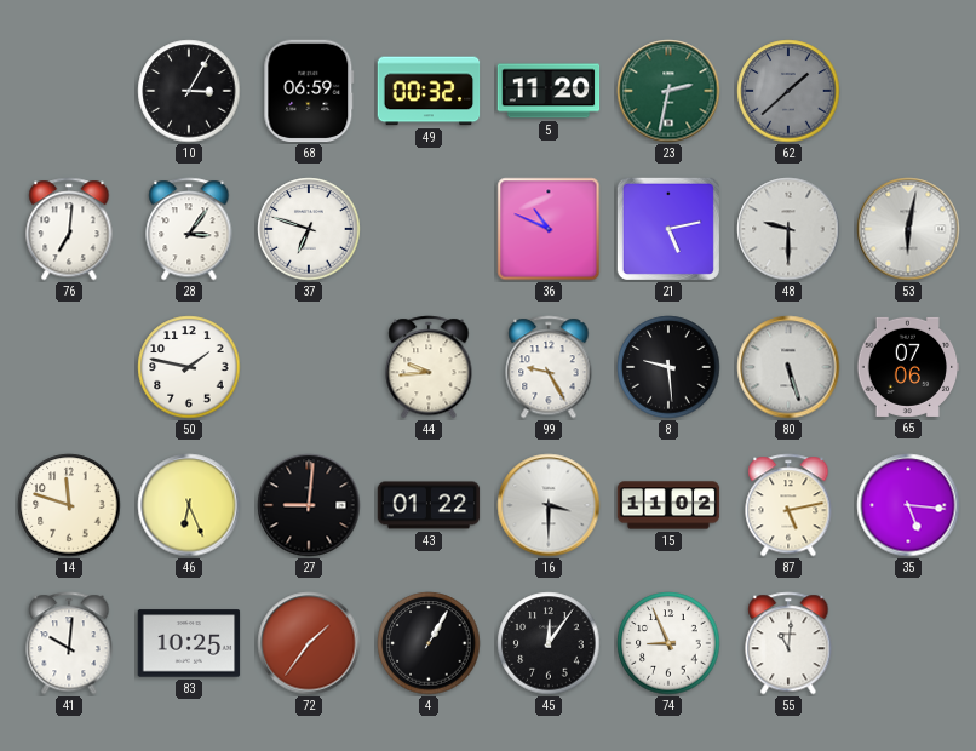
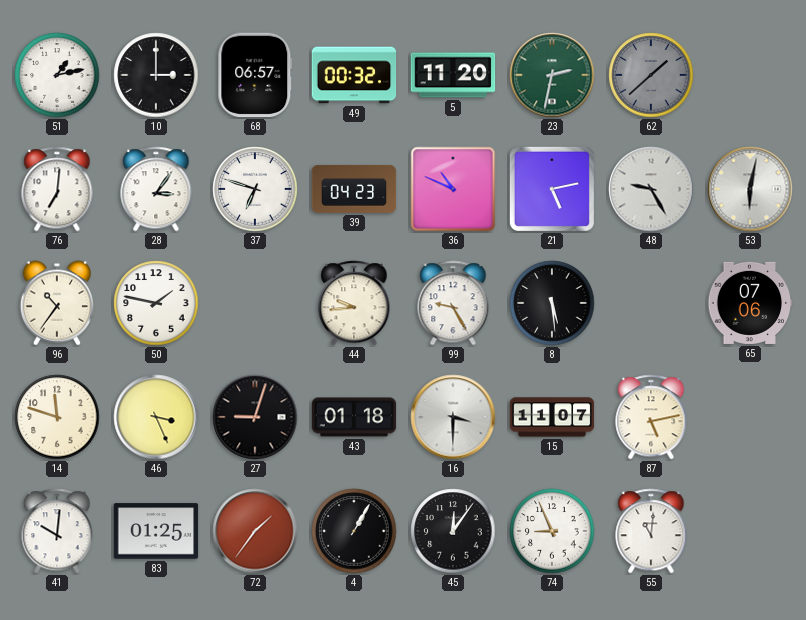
51: none -> 1:13 (57, 75)
10: 3:05 -> 3:00 (156, 75)
68: 06:59 -> 06:57 (255, 75)
39: none -> 04:23 (354, 189)
48: 9:30 -> 9:25 (651, 189)
96: none -> 10:36 (57, 303)
8: 9:29 -> 5:29 (552, 303)
80: 5:27 -> none (788, 367)
46: 6:26 -> 3:26 (156, 417)
27: 9:01 -> 9:03 (255, 417)
43: 01:22 -> 01:18 (354, 417)
15: 11:02 -> 11:07 (552, 417)
35: 5:16 -> none (908, 505)
83: 10:25 -> 01:25 (156, 531)
